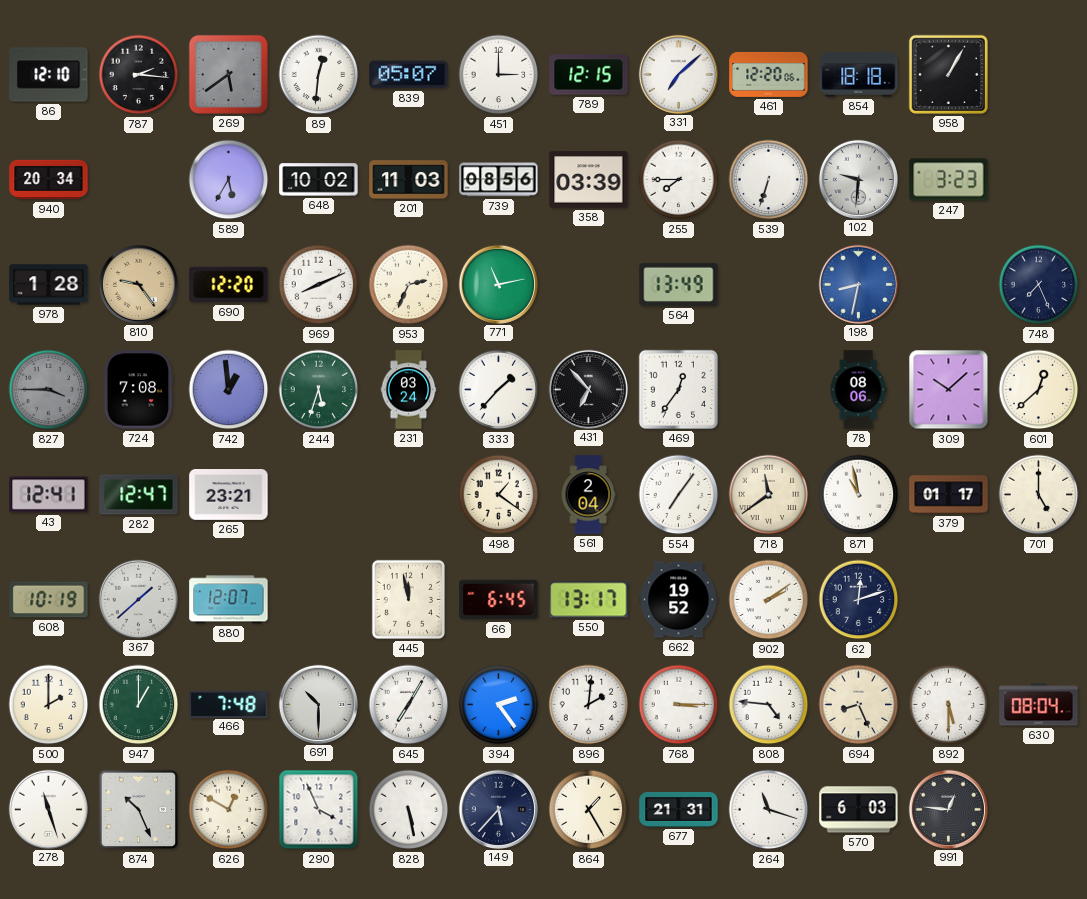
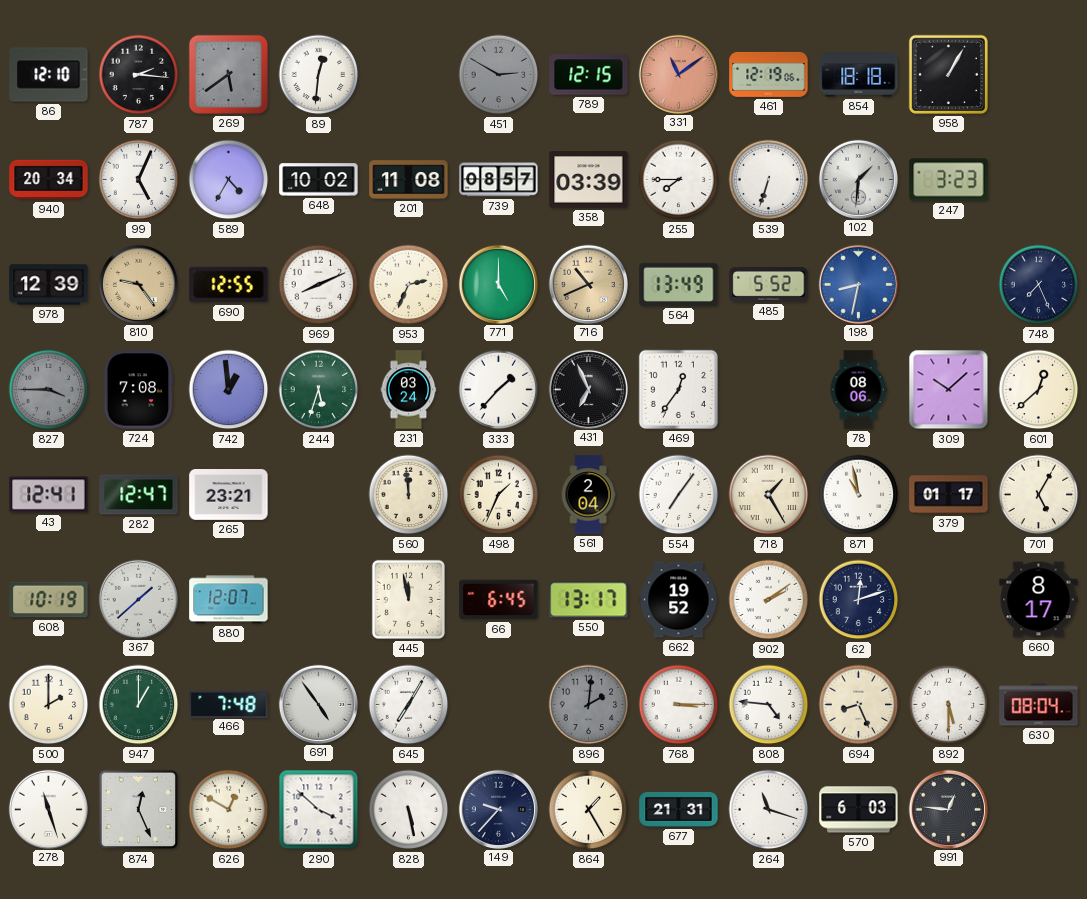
839: 05:07 -> none (409, 75)
451: 3:00 -> 2:50 (499, 75)
451 dial: white -> grey (499, 75)
331: 7:08 -> 11:09 (678, 74)
331 dial: white -> salmon (678, 74)
461: 12:20 -> 12:19 (769, 74)
99: none -> 5:04 (139, 180)
589: 5:35 -> 4:35 (229, 180)
201: 11:03 -> 11:08 (409, 180)
739: 08:56 -> 08:57 (499, 180)
102: 9:31 -> 1:31 (858, 179)
978: 1:28 -> 12:39 (49, 285)
690: 12:20 -> 12:55 (229, 285)
771: 11:13 -> 5:00 (498, 284)
716: none -> 10:41 (588, 284)
485: none -> 5:52 (769, 284)
431: 6:53 -> 6:56 (588, 389)
560: none -> 11:59 (409, 495)
498: 1:21 -> 1:34 (499, 495)
718: 11:39 -> 1:25 (769, 495)
701: 5:00 -> 5:05 (1039, 495)
660: none -> 8:17 (1039, 600)
691: 10:30 -> 4:54 (318, 704)
394: 2:24 -> none (499, 705)
896 dial: white -> grey (589, 705)
874: 10:26 -> 12:26 (139, 810)
290: 3:56 -> 3:52 (319, 810)
149: 5:37 -> 9:37 (498, 809)
